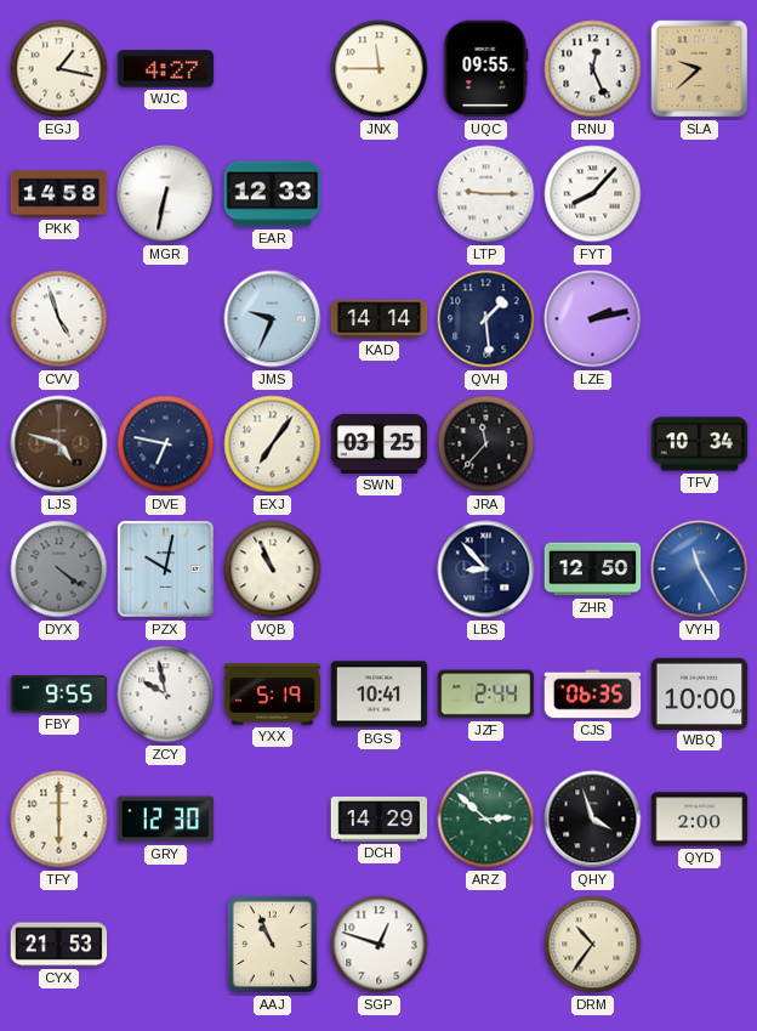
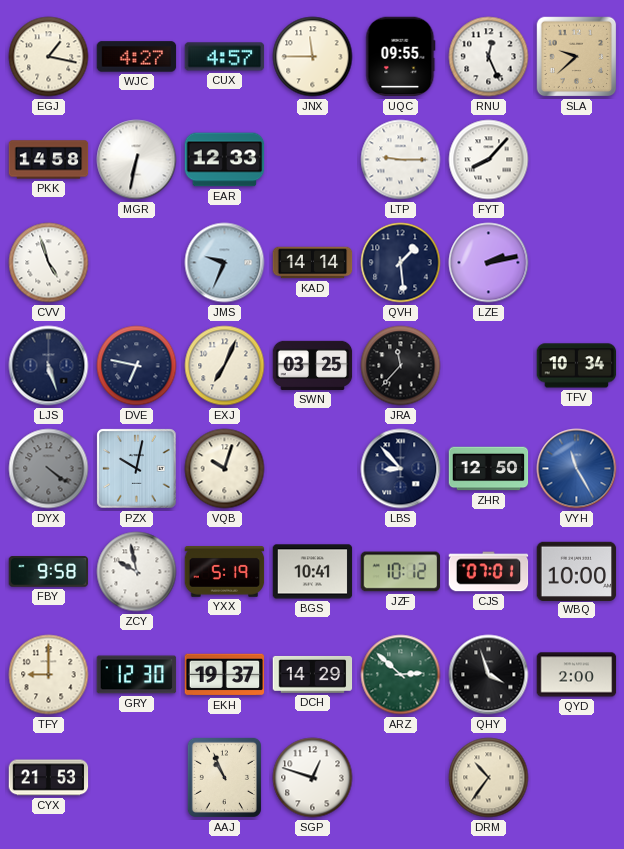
CUX: none -> 4:57 (225, 57)
LJS: 4:48 -> 5:27 (49, 366)
LJS dial: brown -> navy (49, 366)
EXJ: 7:06 -> 7:04 (225, 366)
VQB: 10:56 -> 10:03 (225, 469)
FBY: 9:55 -> 9:58 (49, 572)
JZF: 2:44 -> 10:12 (401, 572)
CJS: 06:35 -> 07:01 (489, 572)
TFY: 6:00 -> 9:00 (49, 675)
EKH: none -> 19:37 (225, 675)
